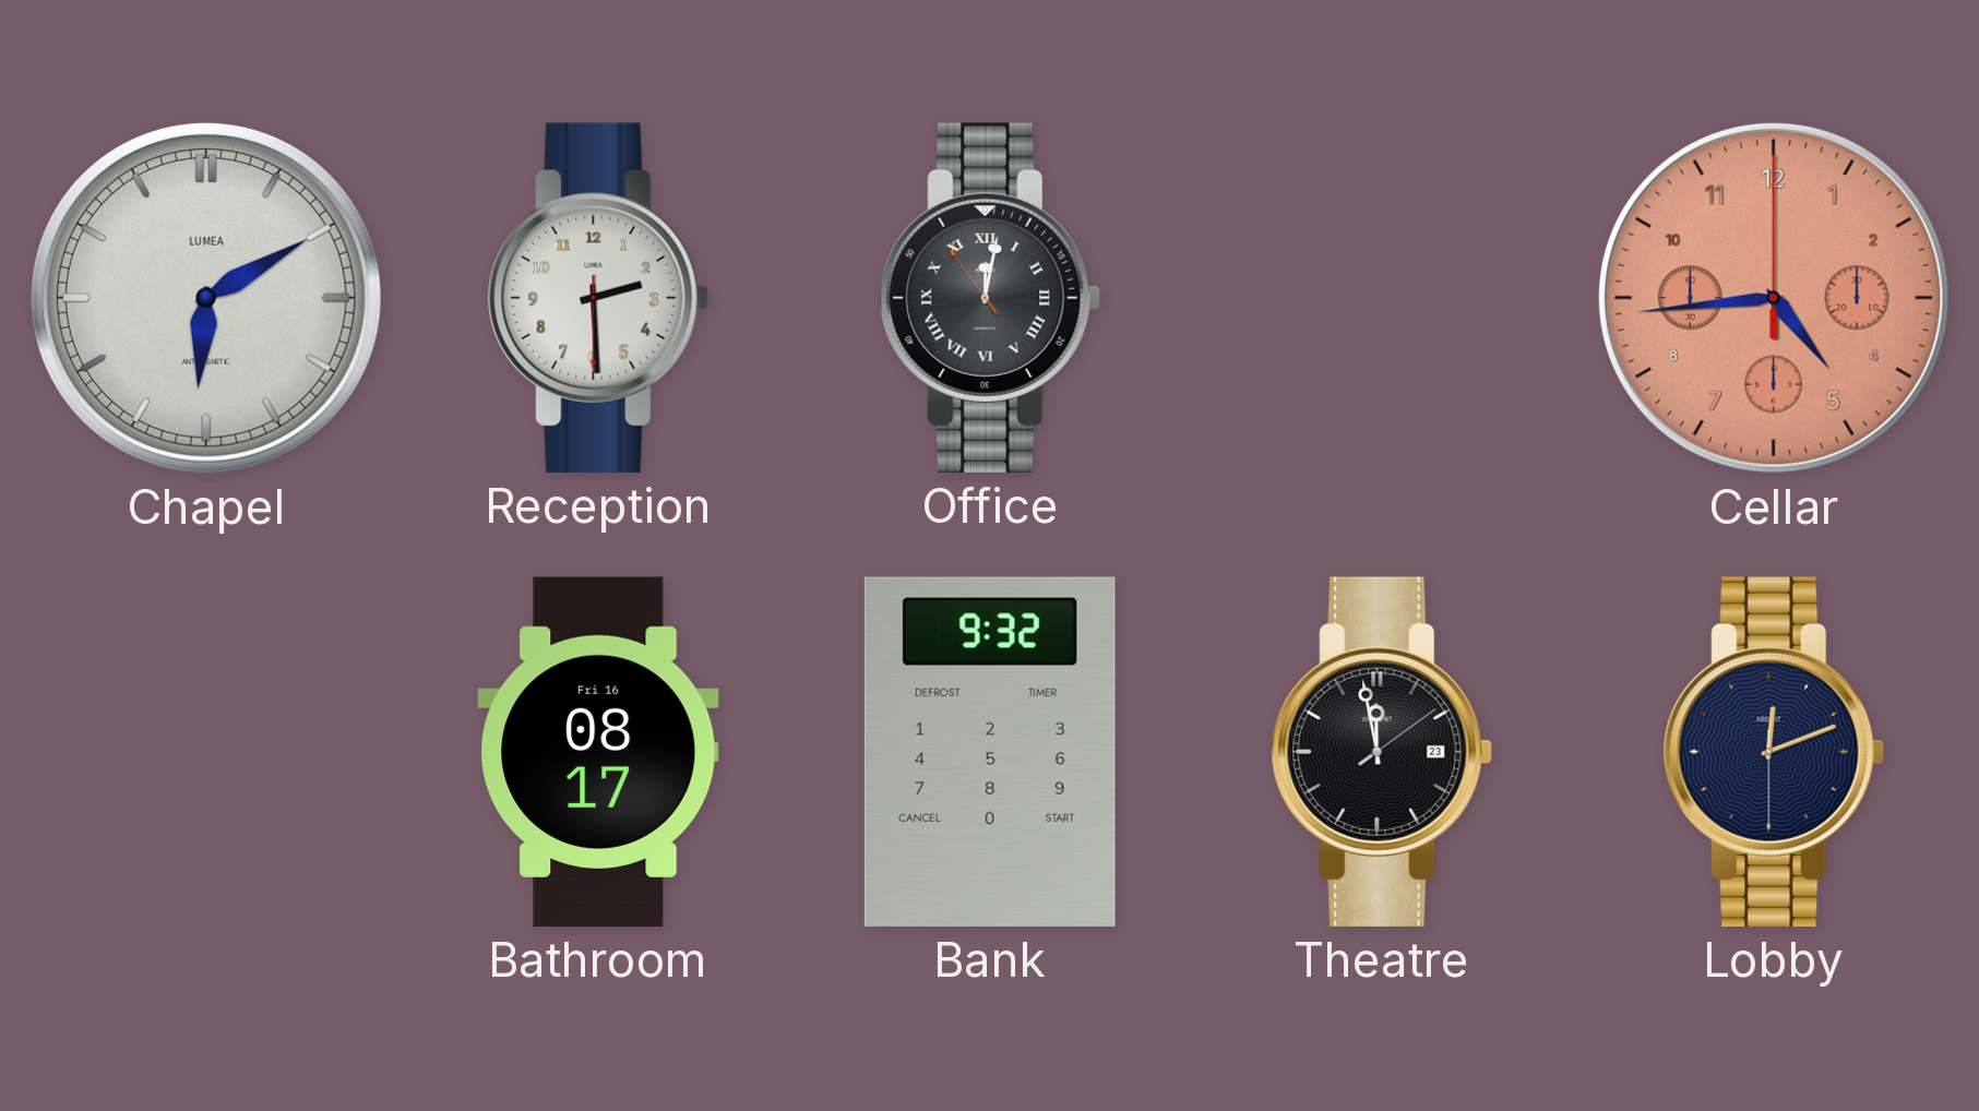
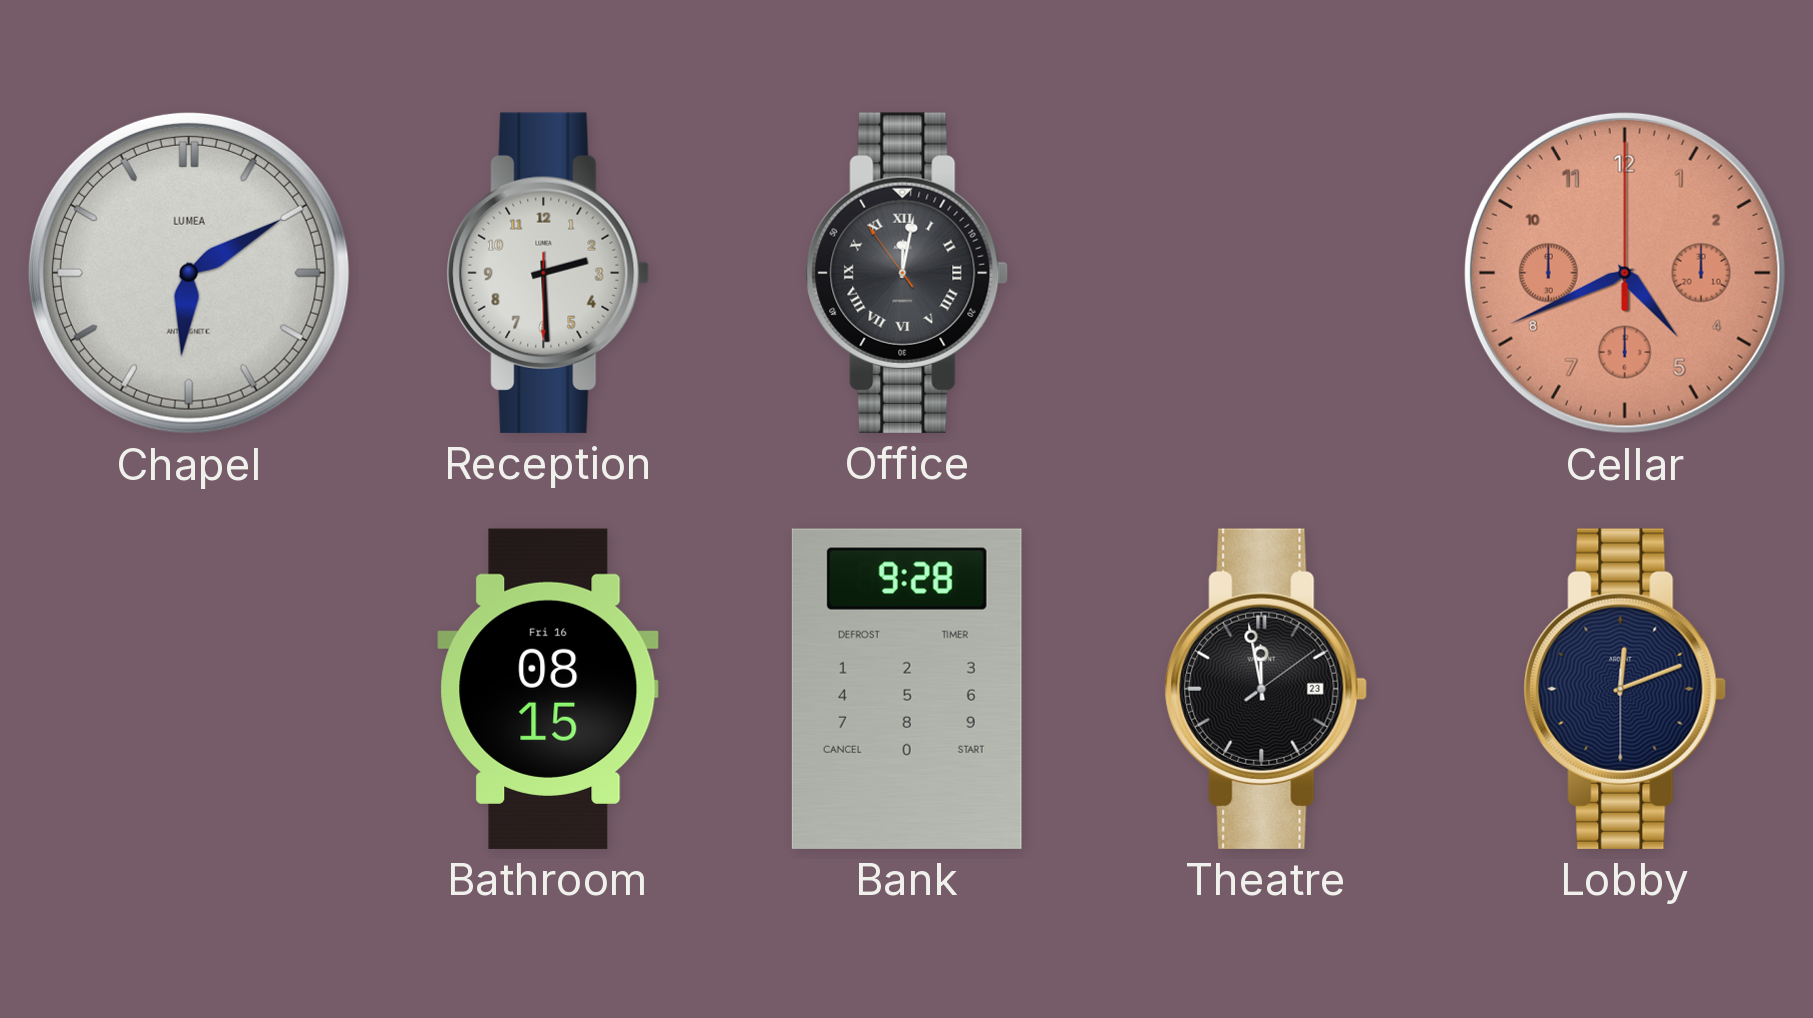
Cellar: 4:44 -> 4:41 (1625, 273)
Bathroom: 08:17 -> 08:15 (548, 689)
Bank: 9:32 -> 9:28 (907, 689)
